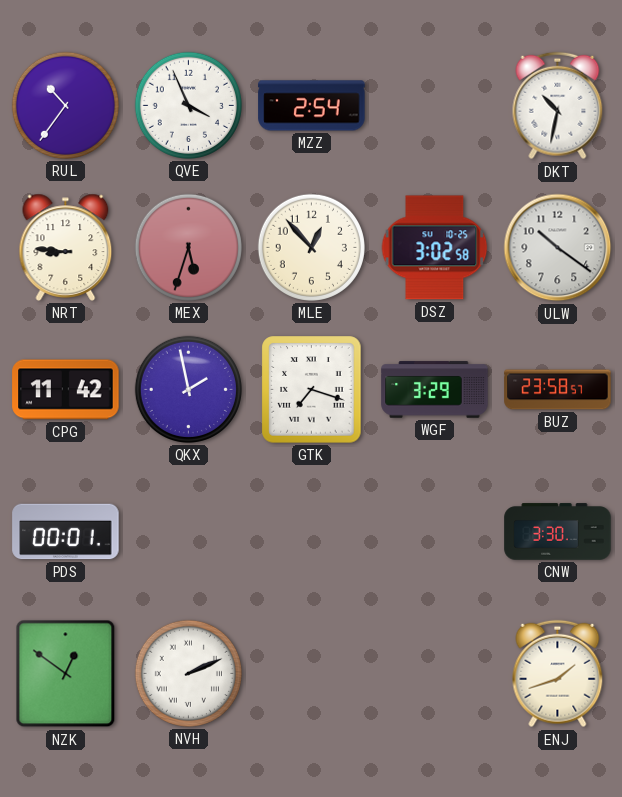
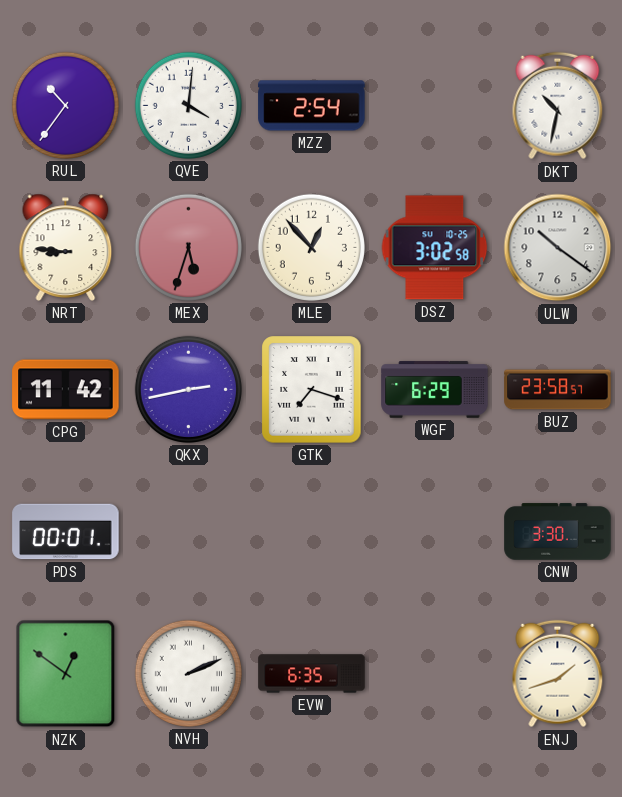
QVE: 3:56 -> 4:01 (188, 105)
QKX: 1:58 -> 2:43 (188, 389)
WGF: 3:29 -> 6:29 (435, 390)
EVW: none -> 6:35 (312, 674)
